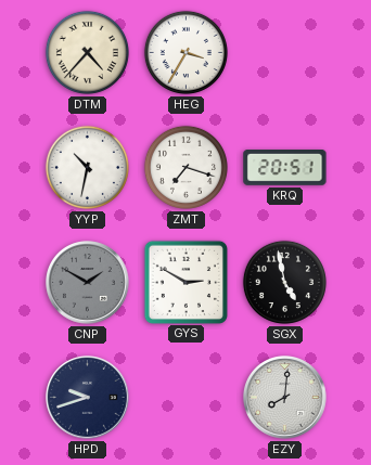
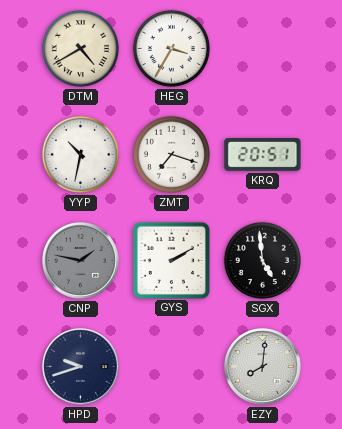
DTM: 4:37 -> 4:40 (80, 48)
CNP: 1:50 -> 1:47 (81, 261)
GYS: 2:50 -> 2:10 (171, 260)
SGX: 4:58 -> 4:59 (262, 260)
